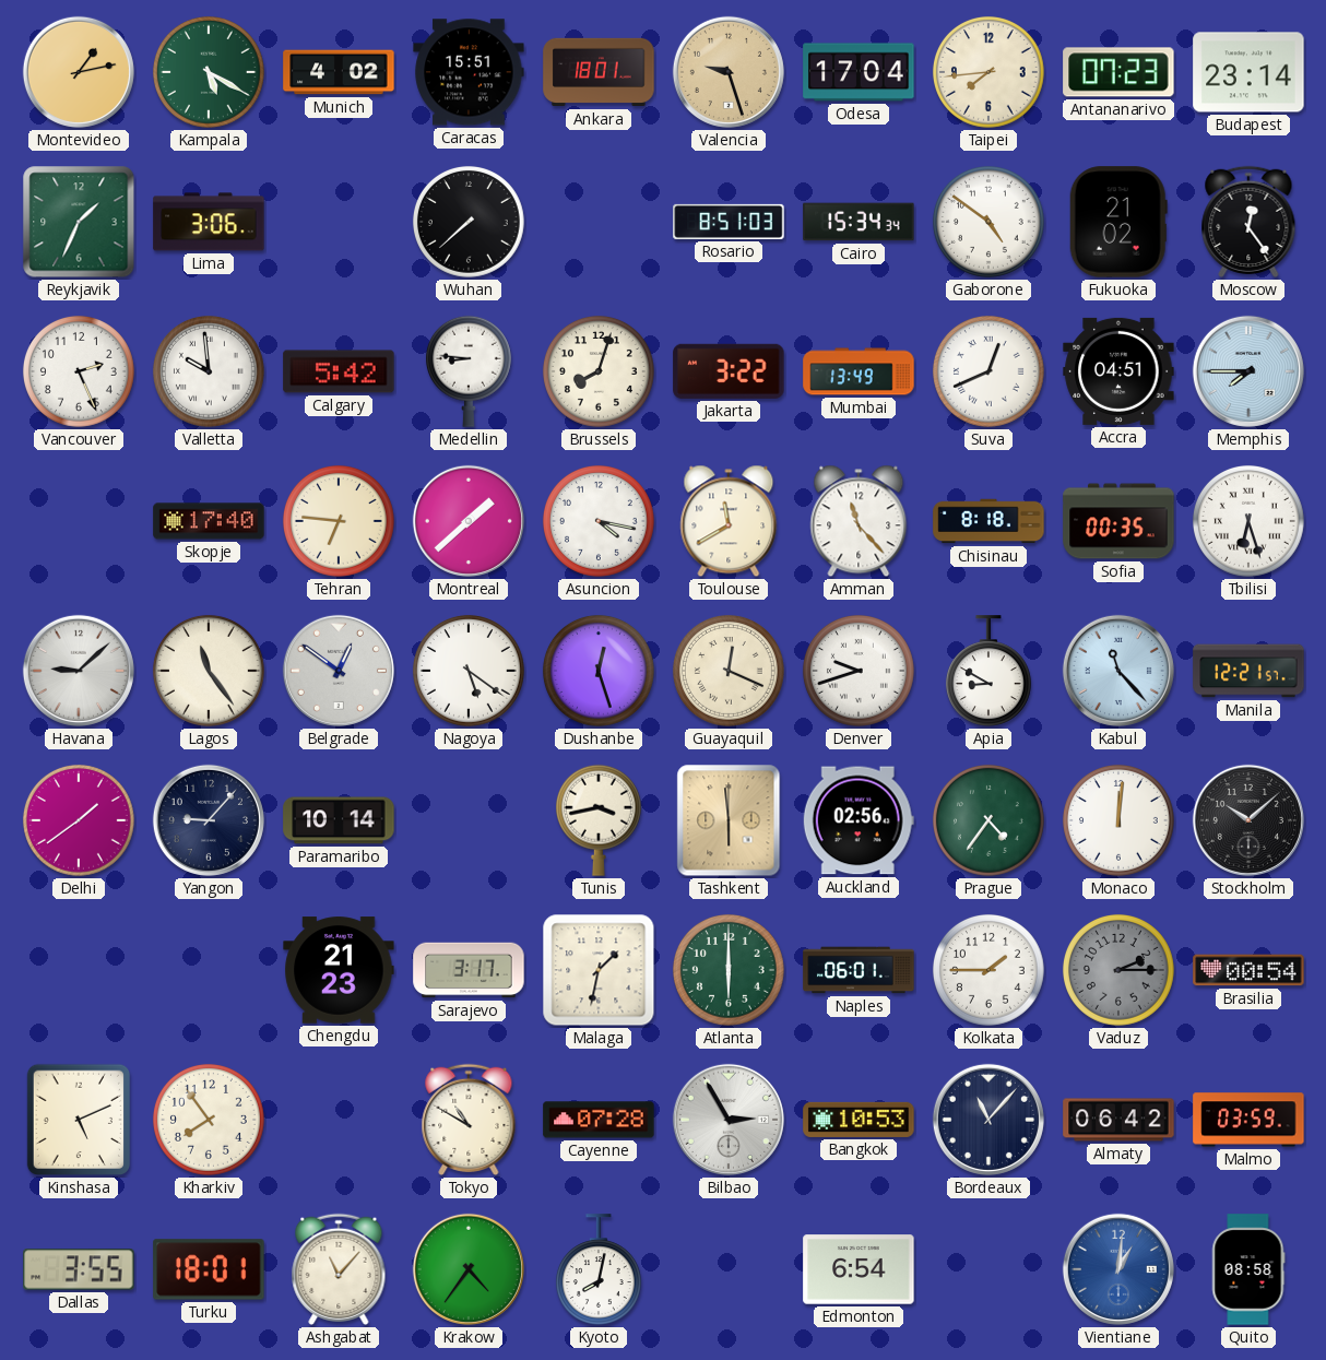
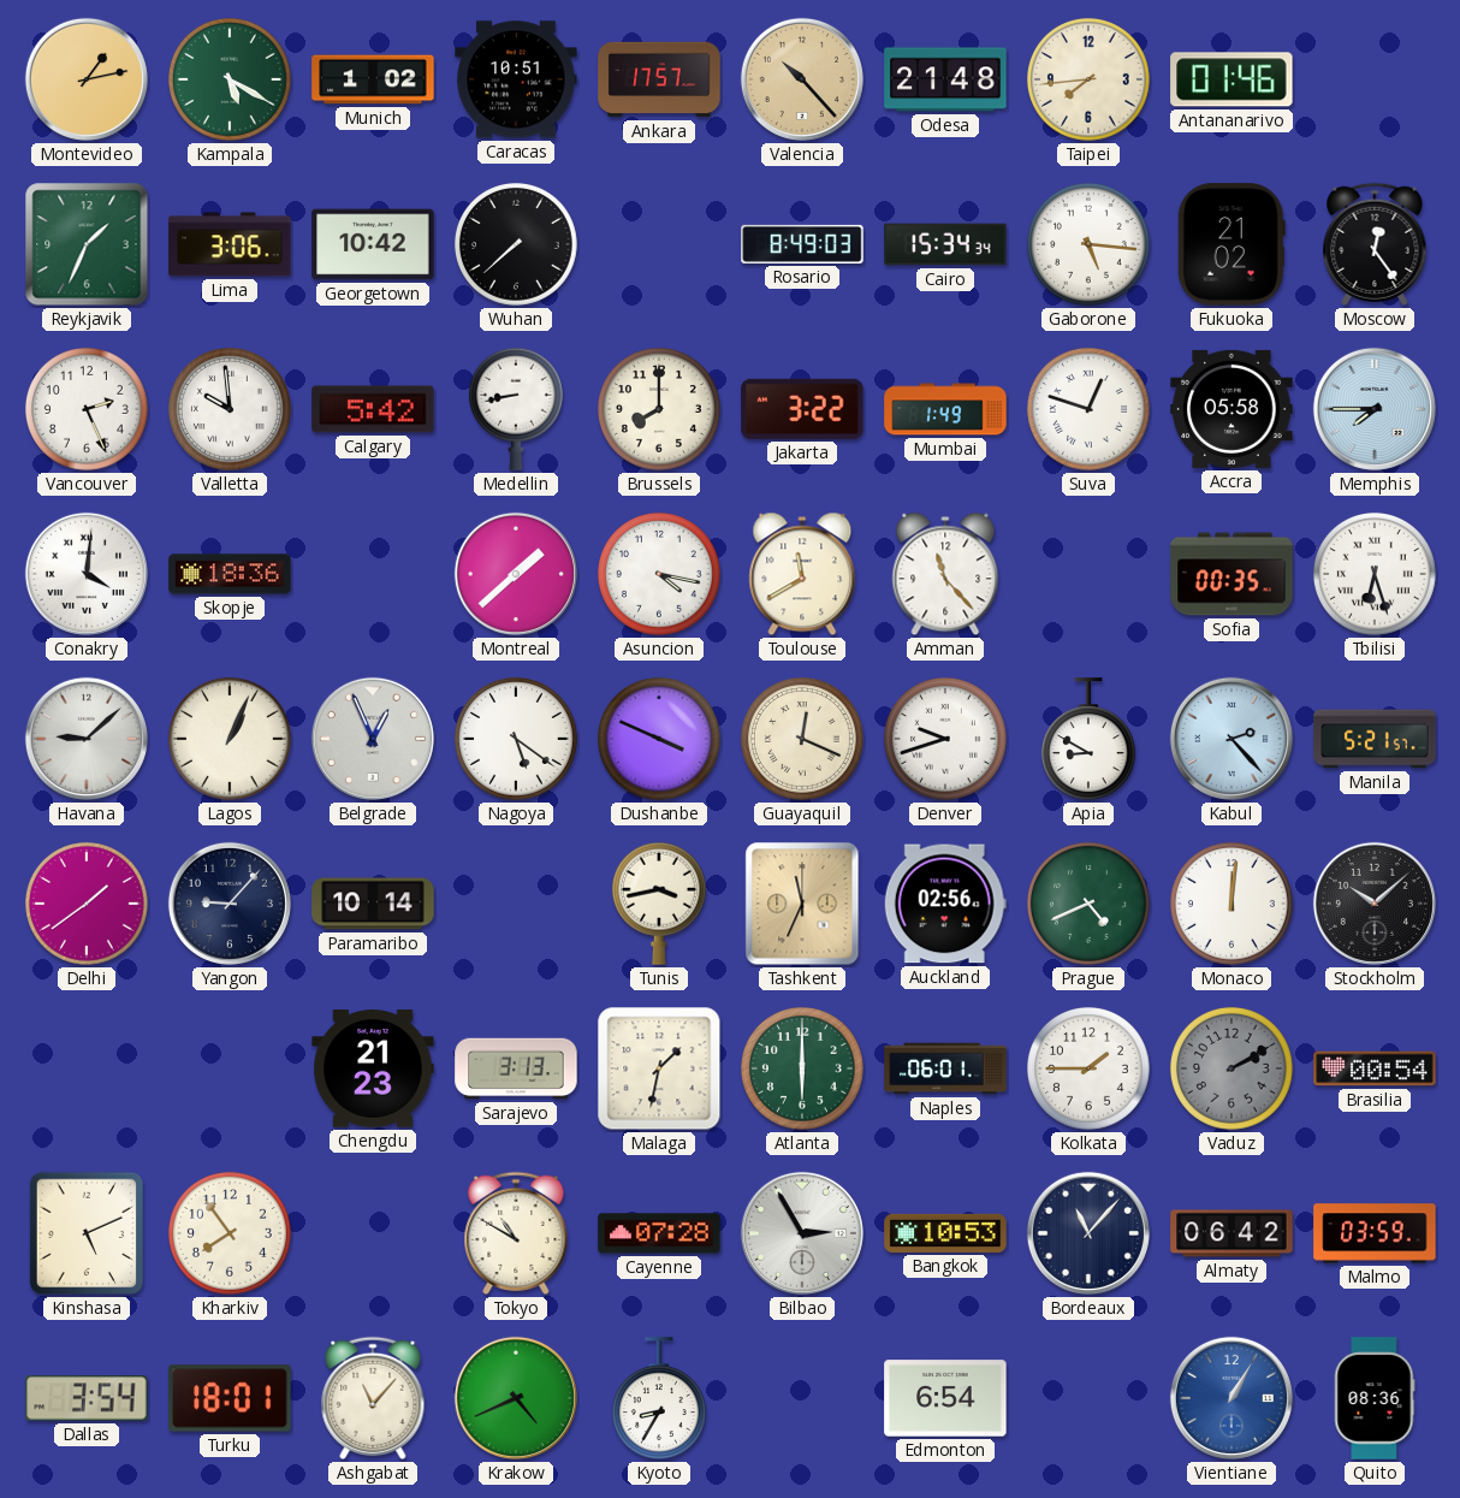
Munich: 4:02 -> 1:02 (373, 79)
Caracas: 15:51 -> 10:51 (516, 79)
Ankara: 18:01 -> 17:57 (659, 79)
Valencia: 9:27 -> 10:23 (802, 79)
Odesa: 17:04 -> 21:48 (945, 79)
Antananarivo: 07:23 -> 01:46 (1231, 79)
Budapest: 23:14 -> none (1248, 72)
Georgetown: none -> 10:42 (373, 244)
Rosario: 8:51 -> 8:49 (802, 244)
Gaborone: 4:51 -> 5:16 (1088, 244)
Medellin: 8:46 -> 8:43 (516, 409)
Brussels: 8:03 -> 8:00 (659, 409)
Mumbai: 13:49 -> 1:49 (945, 409)
Suva: 12:41 -> 12:48 (1088, 409)
Accra: 04:51 -> 05:58 (1231, 409)
Conakry: none -> 4:01 (87, 574)
Skopje: 17:40 -> 18:36 (230, 574)
Tehran: 6:46 -> none (339, 521)
Chisinau: 8:18 -> none (988, 521)
Lagos: 11:24 -> 1:04 (230, 739)
Belgrade: 12:51 -> 12:56 (373, 739)
Dushanbe: 12:27 -> 3:49 (659, 739)
Kabul: 11:23 -> 2:23 (1231, 739)
Manila: 12:21 -> 5:21 (1375, 739)
Tashkent: 5:59 -> 11:34 (802, 904)
Prague: 4:36 -> 4:41 (1088, 904)
Sarajevo: 3:17 -> 3:13 (516, 1068)
Vaduz: 2:15 -> 2:10 (1231, 1068)
Dallas: 3:55 -> 3:54 (87, 1398)
Krakow: 4:36 -> 4:41 (516, 1398)
Kyoto: 8:02 -> 8:35 (659, 1398)
Vientiane: 1:01 -> 1:05 (1231, 1398)
Quito: 08:58 -> 08:36 (1375, 1398)
